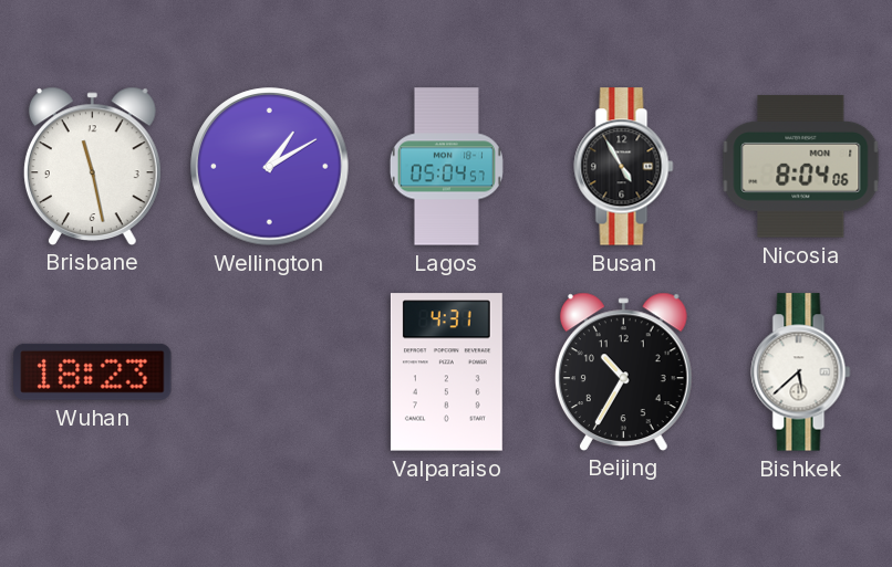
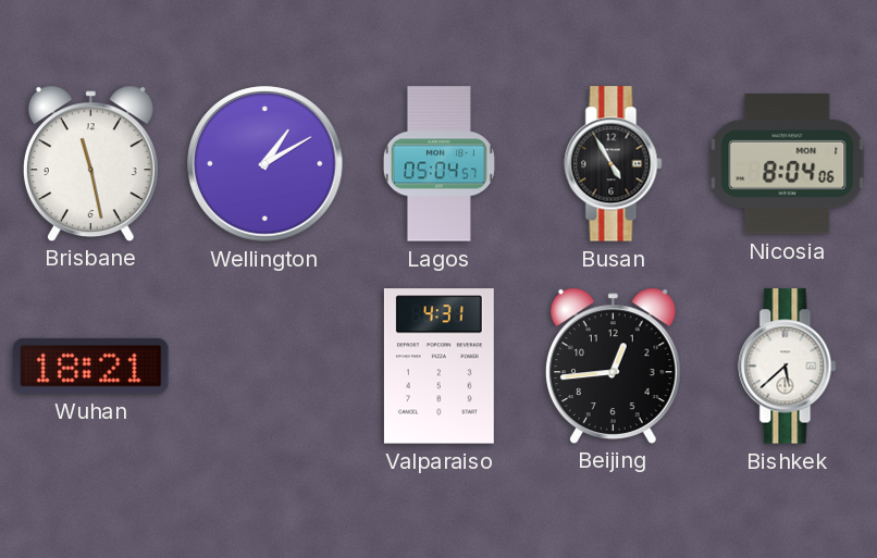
Wuhan: 18:23 -> 18:21 (91, 365)
Beijing: 10:35 -> 12:44 (613, 365)
